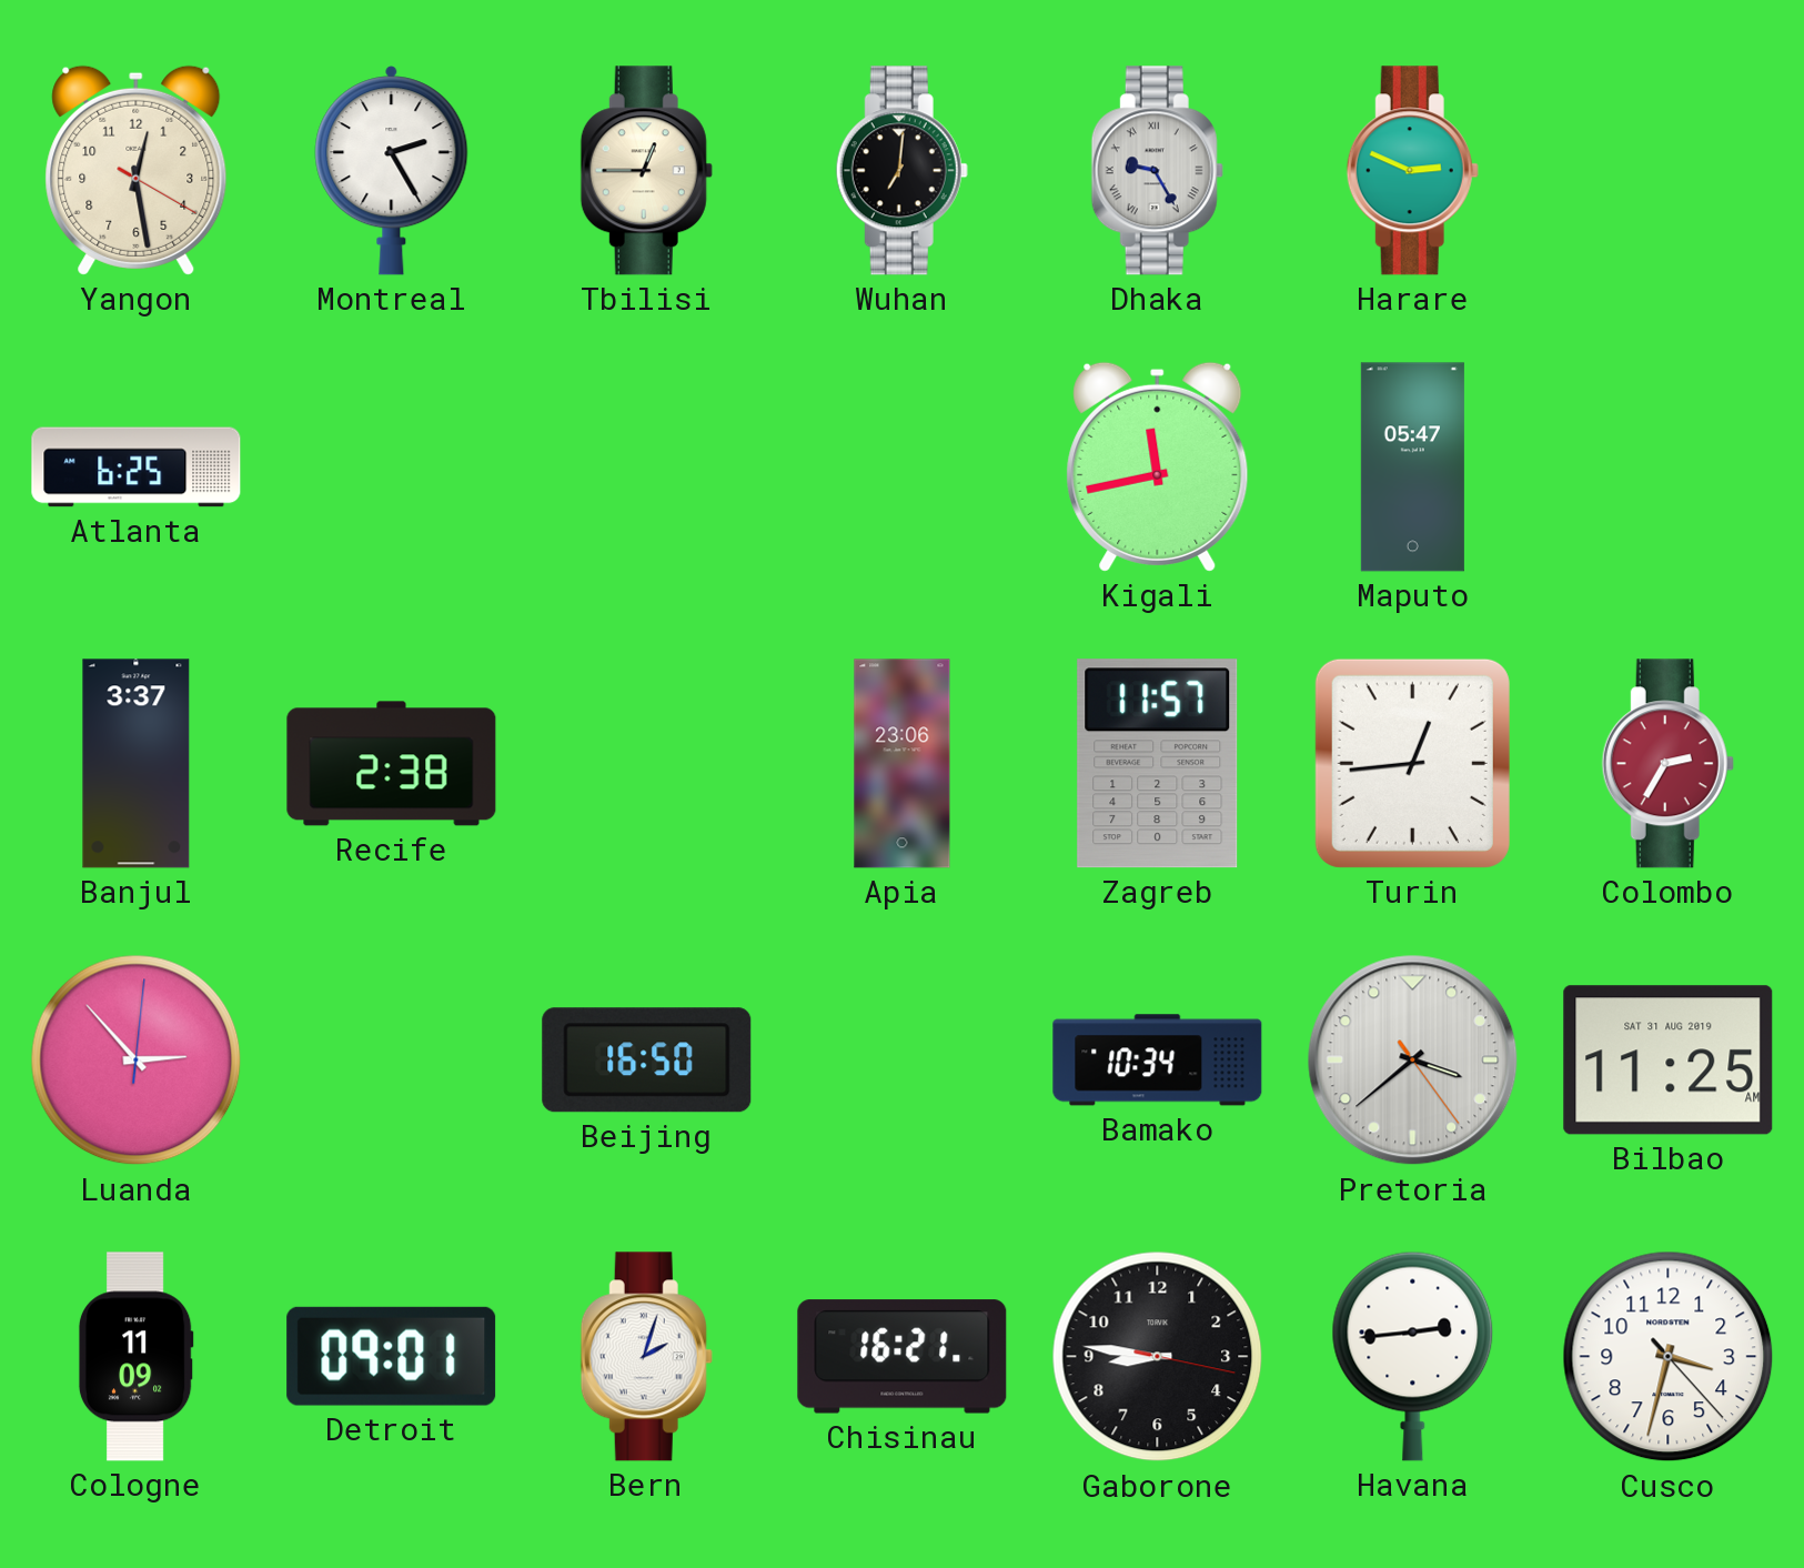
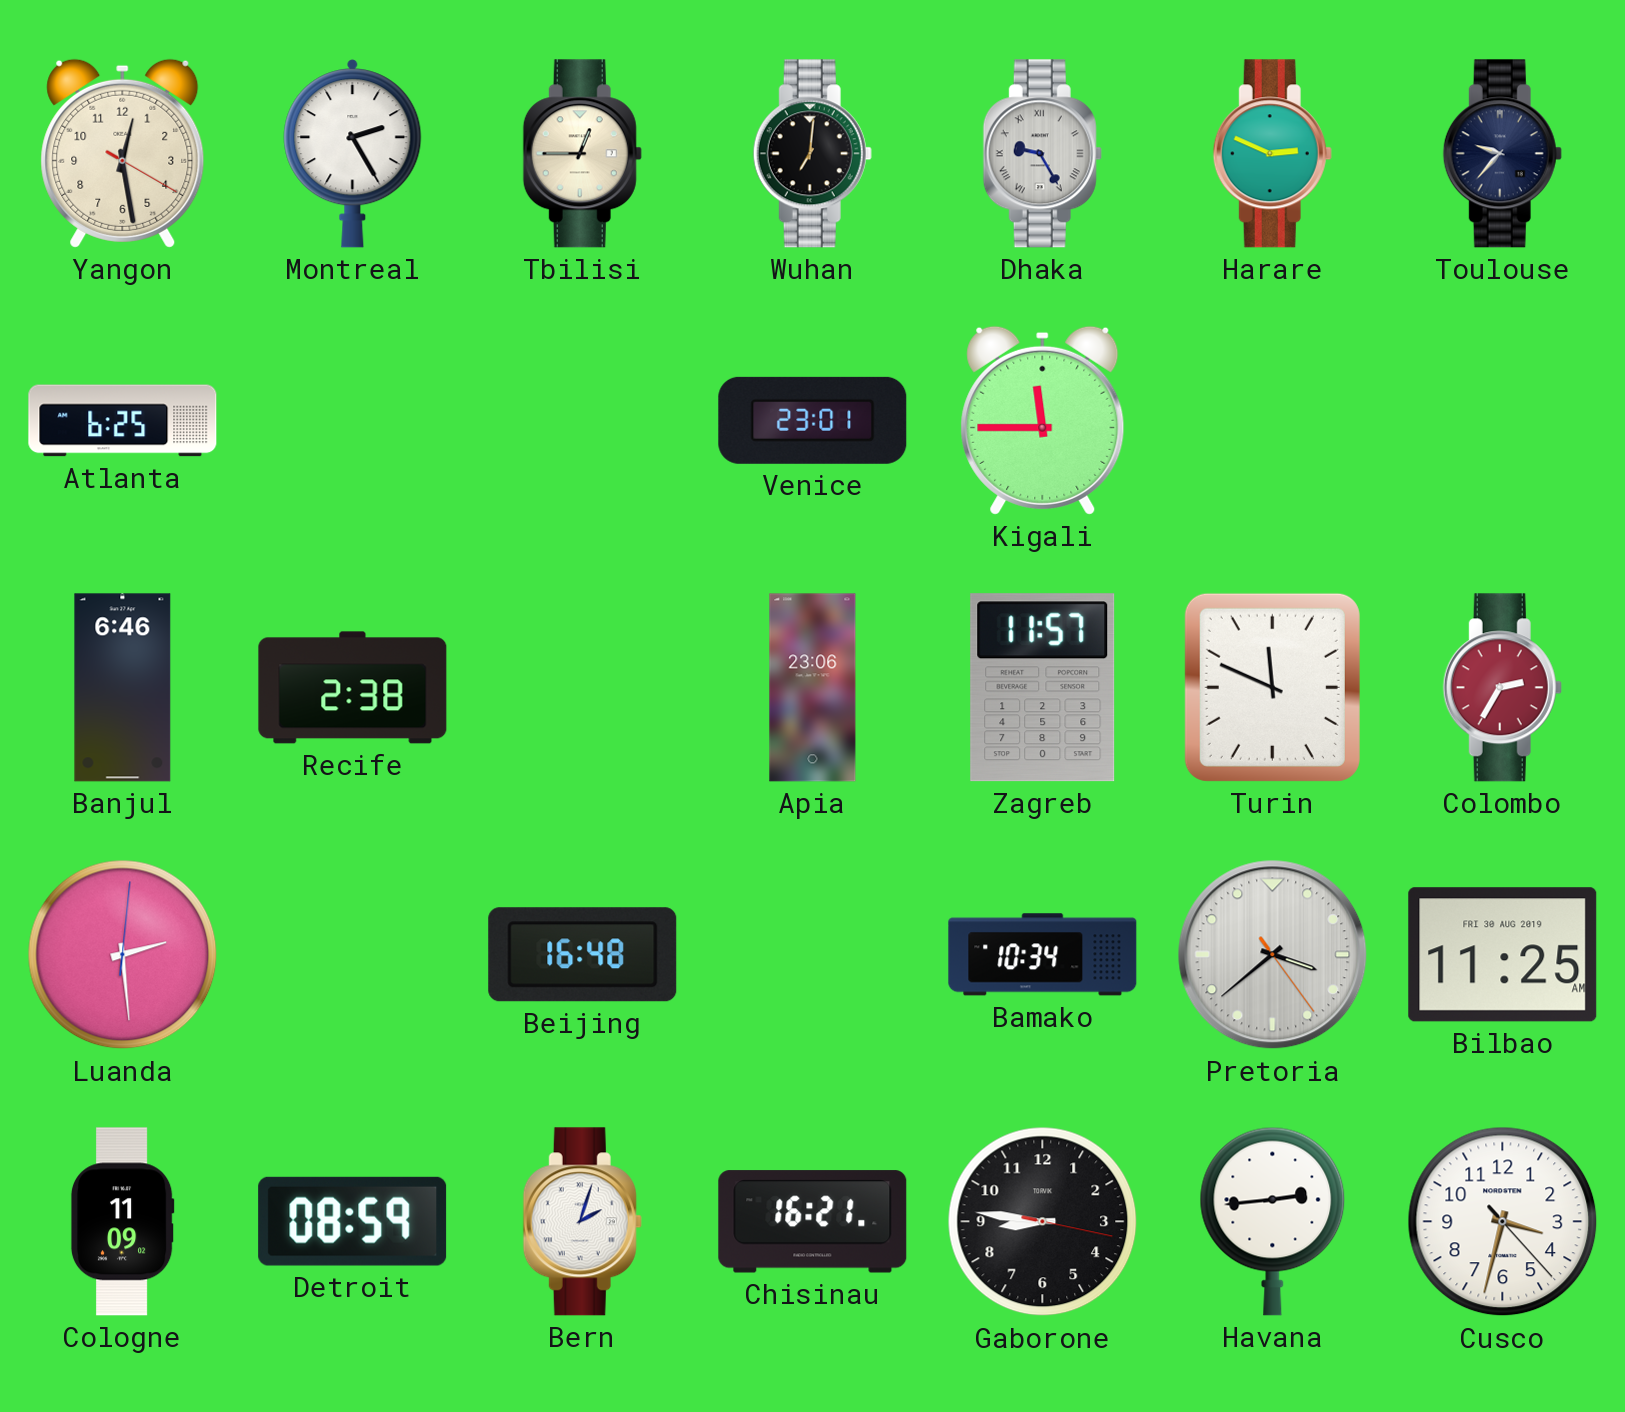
Toulouse: none -> 9:37 (1502, 154)
Venice: none -> 23:01 (813, 420)
Kigali: 11:43 -> 11:45 (1043, 420)
Maputo: 05:47 -> none (1412, 468)
Banjul: 3:37 -> 6:46 (123, 688)
Turin: 12:44 -> 11:49 (1272, 687)
Luanda: 2:53 -> 2:29 (123, 955)
Beijing: 16:50 -> 16:48 (583, 955)
Bilbao date: SAT 31 AUG 2019 -> FRI 30 AUG 2019 (1503, 955)
Detroit: 09:01 -> 08:59 (353, 1221)
